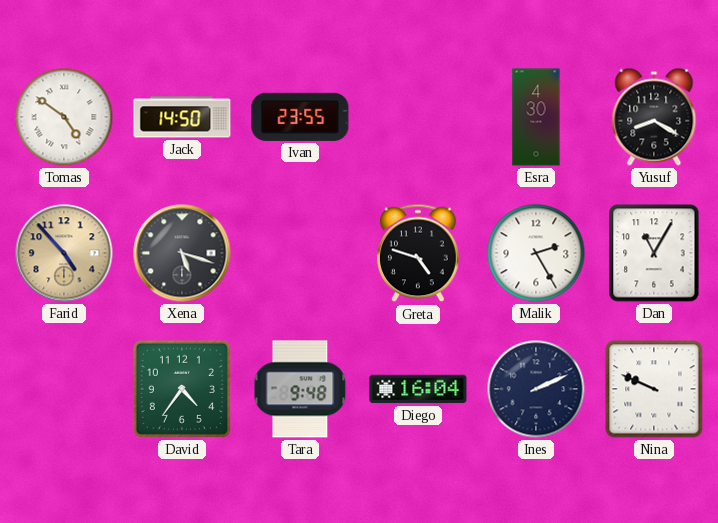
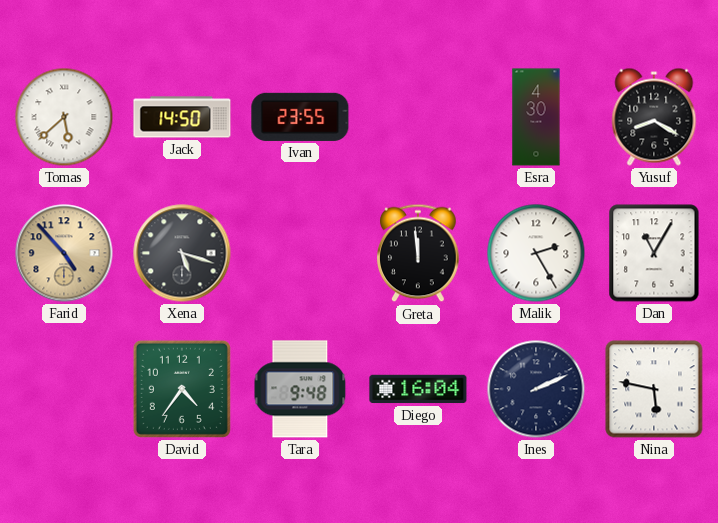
Tomas: 4:51 -> 5:38 (64, 117)
Greta: 4:48 -> 11:59 (419, 253)
Nina: 9:49 -> 5:47 (654, 389)
